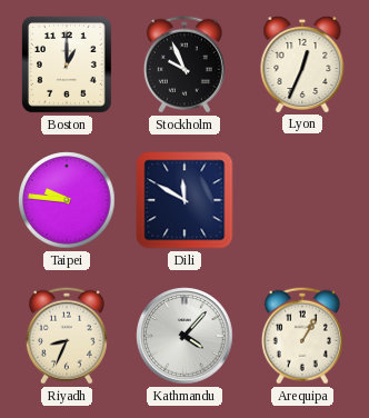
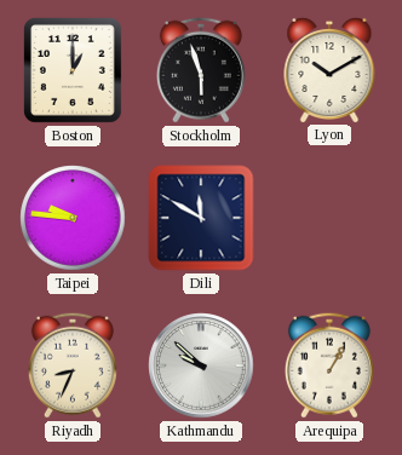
Stockholm: 9:56 -> 5:57 (201, 70)
Lyon: 12:34 -> 10:10 (329, 69)
Kathmandu: 4:07 -> 9:52 (201, 365)
